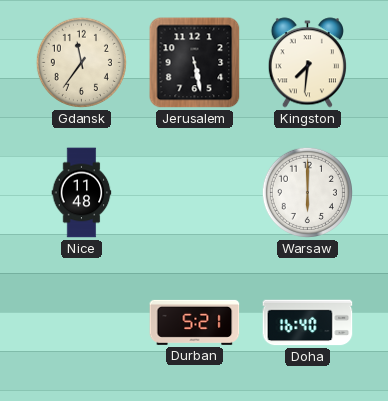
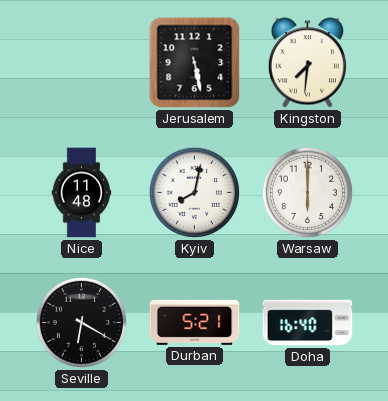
Gdansk: 11:36 -> none (81, 62)
Kyiv: none -> 8:02 (194, 192)
Seville: none -> 6:20 (81, 322)
